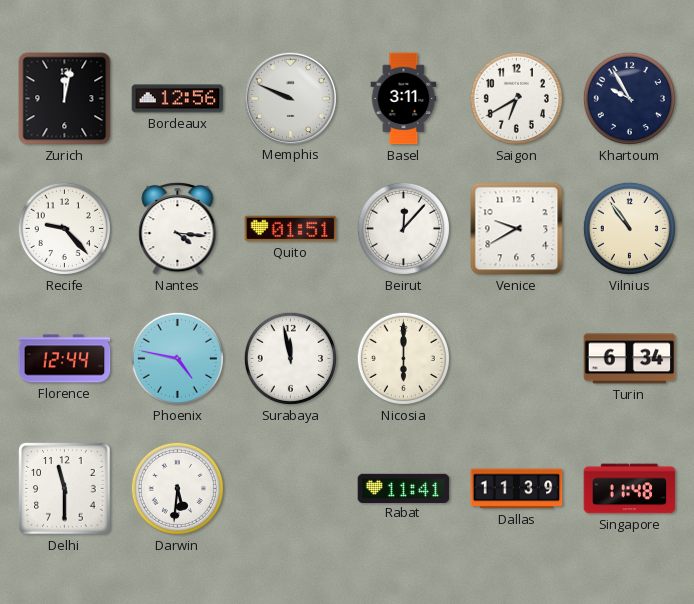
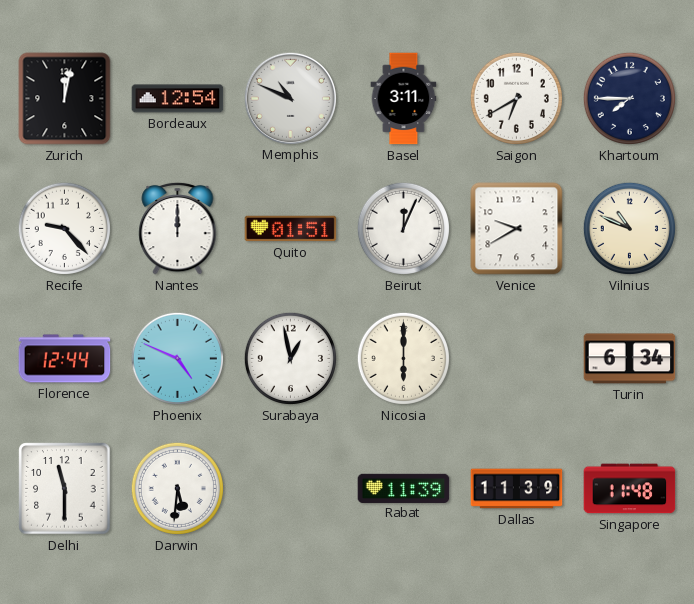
Bordeaux: 12:56 -> 12:54 (178, 99)
Memphis: 9:49 -> 10:49 (290, 98)
Khartoum: 9:55 -> 7:45 (629, 98)
Nantes: 4:16 -> 12:00 (178, 228)
Beirut: 12:07 -> 12:04 (403, 228)
Vilnius: 10:54 -> 10:49 (629, 228)
Phoenix: 4:47 -> 4:49 (177, 358)
Surabaya: 11:58 -> 12:58 (290, 358)
Rabat: 11:41 -> 11:39 (404, 488)
